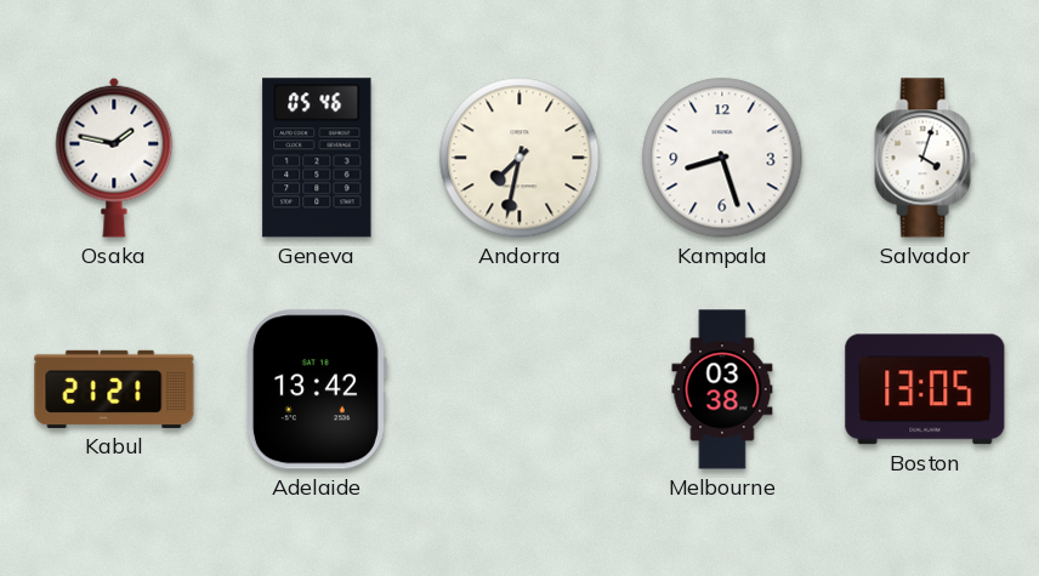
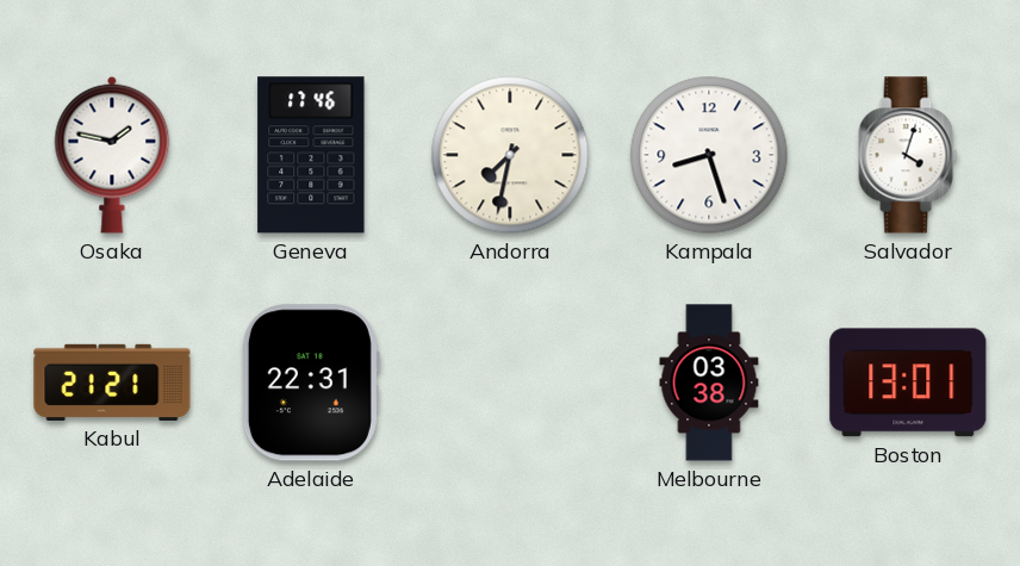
Geneva: 05:46 -> 17:46 (311, 155)
Adelaide: 13:42 -> 22:31 (310, 382)
Boston: 13:05 -> 13:01 (908, 382)
